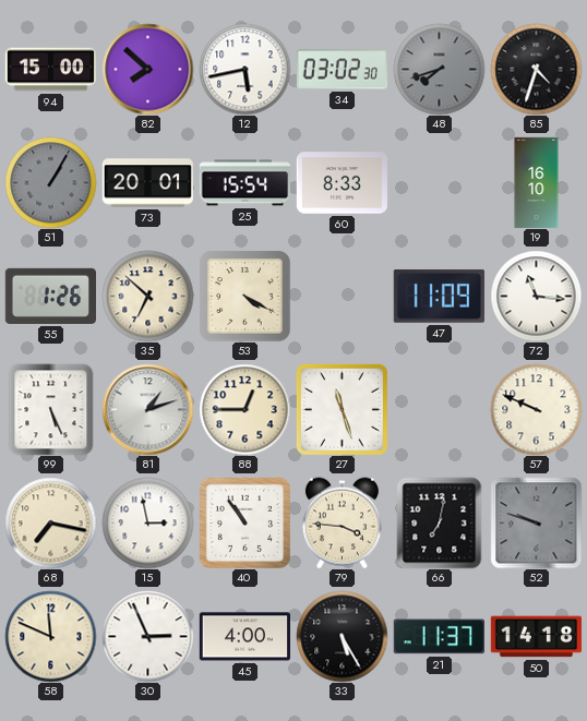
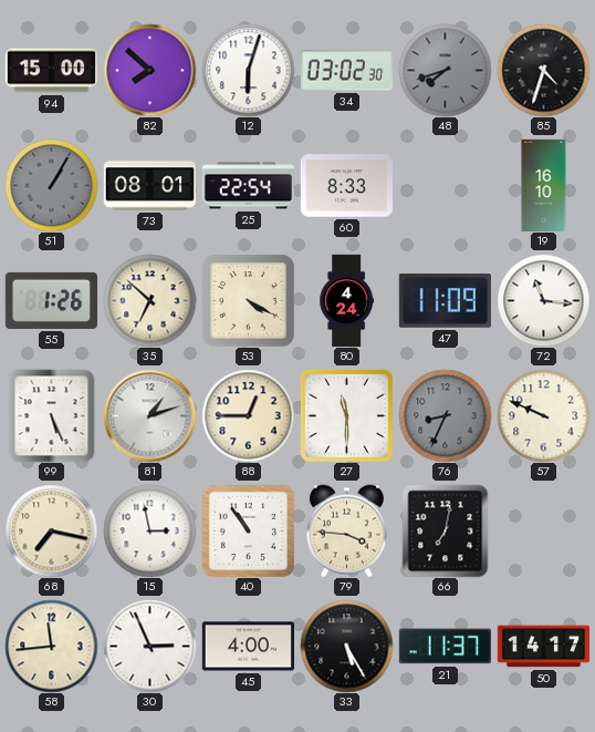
12: 5:43 -> 6:03 (248, 70)
73: 20:01 -> 08:01 (149, 186)
25: 15:54 -> 22:54 (248, 186)
80: none -> 4:24 (347, 300)
27: 11:27 -> 11:30 (346, 415)
76: none -> 8:34 (445, 415)
52: 9:48 -> none (536, 522)
58: 11:49 -> 11:44 (51, 646)
50: 14:18 -> 14:17 (543, 647)
